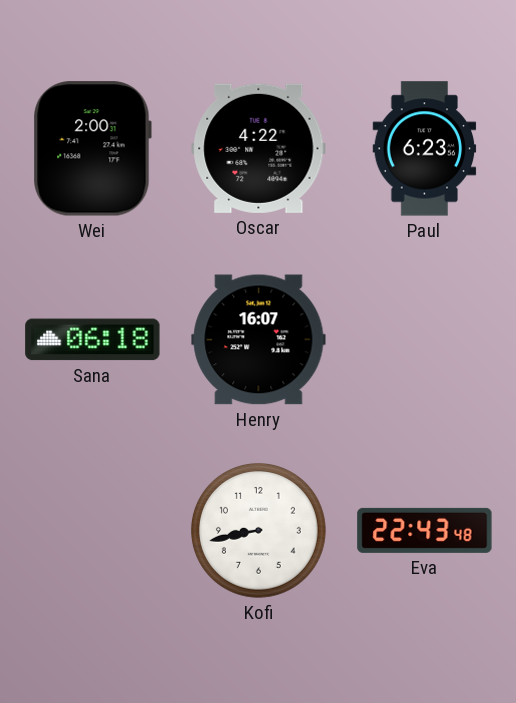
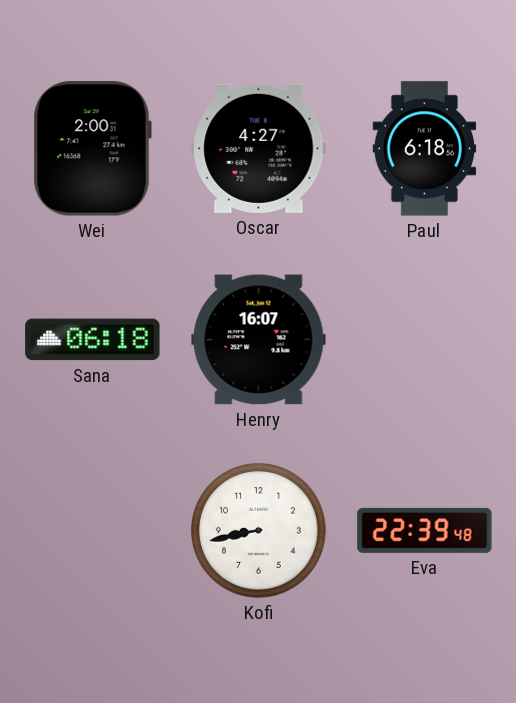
Oscar: 4:22 -> 4:27 (259, 148)
Paul: 6:23 -> 6:18 (425, 149)
Eva: 22:43 -> 22:39 (425, 530)
